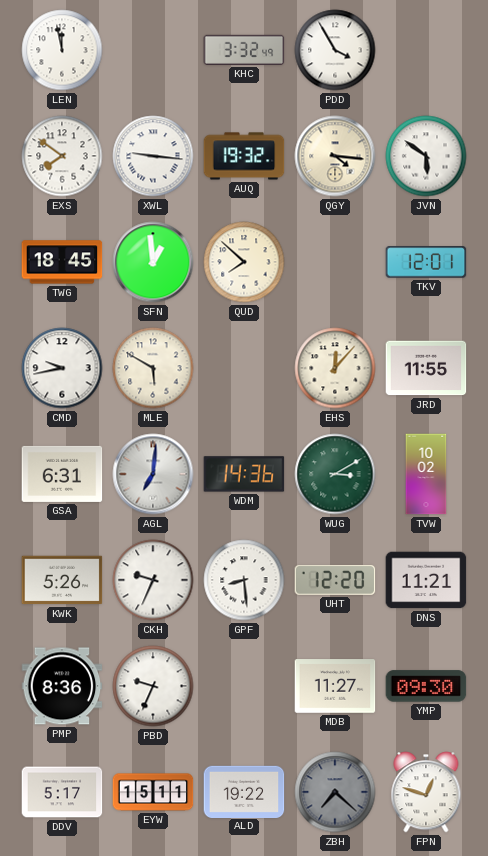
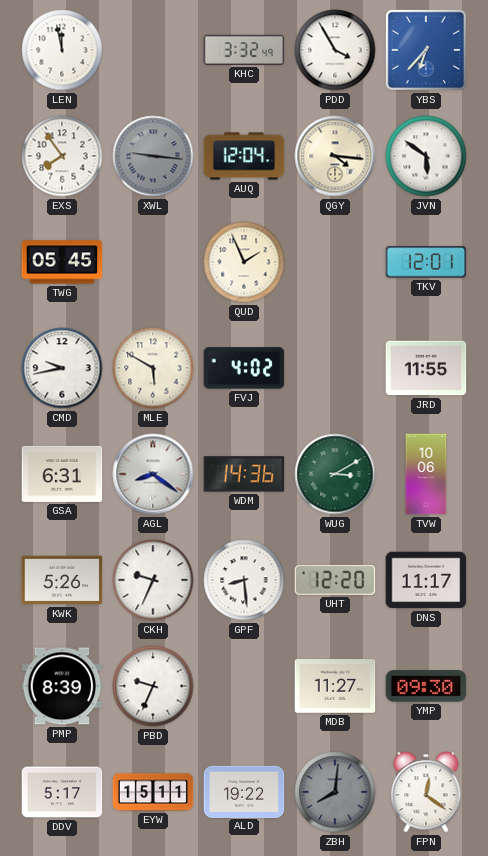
YBS: none -> 6:37 (426, 50)
EXS: 7:51 -> 7:54 (62, 156)
XWL dial: white -> grey (153, 156)
AUQ: 19:32 -> 12:04 (244, 156)
TWG: 18:45 -> 05:45 (62, 262)
SFN: 12:59 -> none (153, 262)
QUD: 7:52 -> 1:56 (244, 262)
FVJ: none -> 4:02 (244, 368)
EHS: 12:07 -> none (335, 368)
AGL: 7:01 -> 8:21 (153, 474)
TVW: 10:02 -> 10:06 (426, 474)
DNS: 11:21 -> 11:17 (426, 580)
PMP: 8:36 -> 8:39 (62, 686)
ZBH: 7:22 -> 8:01 (335, 792)
FPN: 12:48 -> 12:21 (426, 792)
